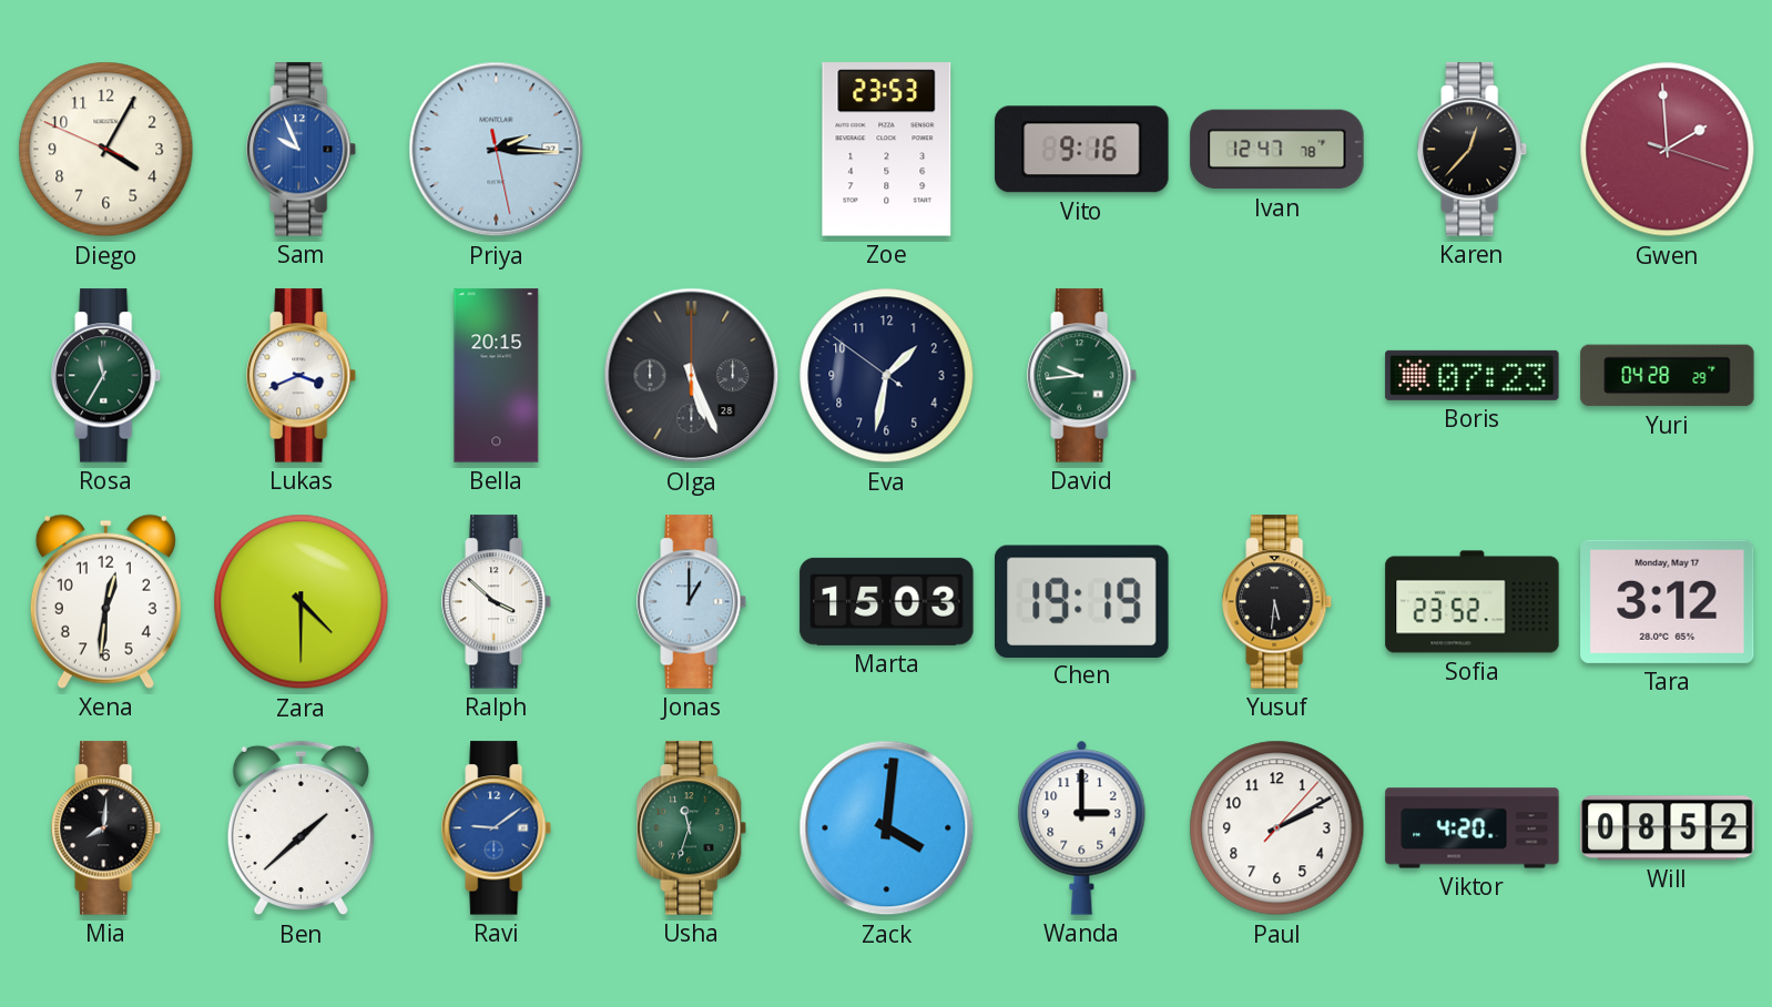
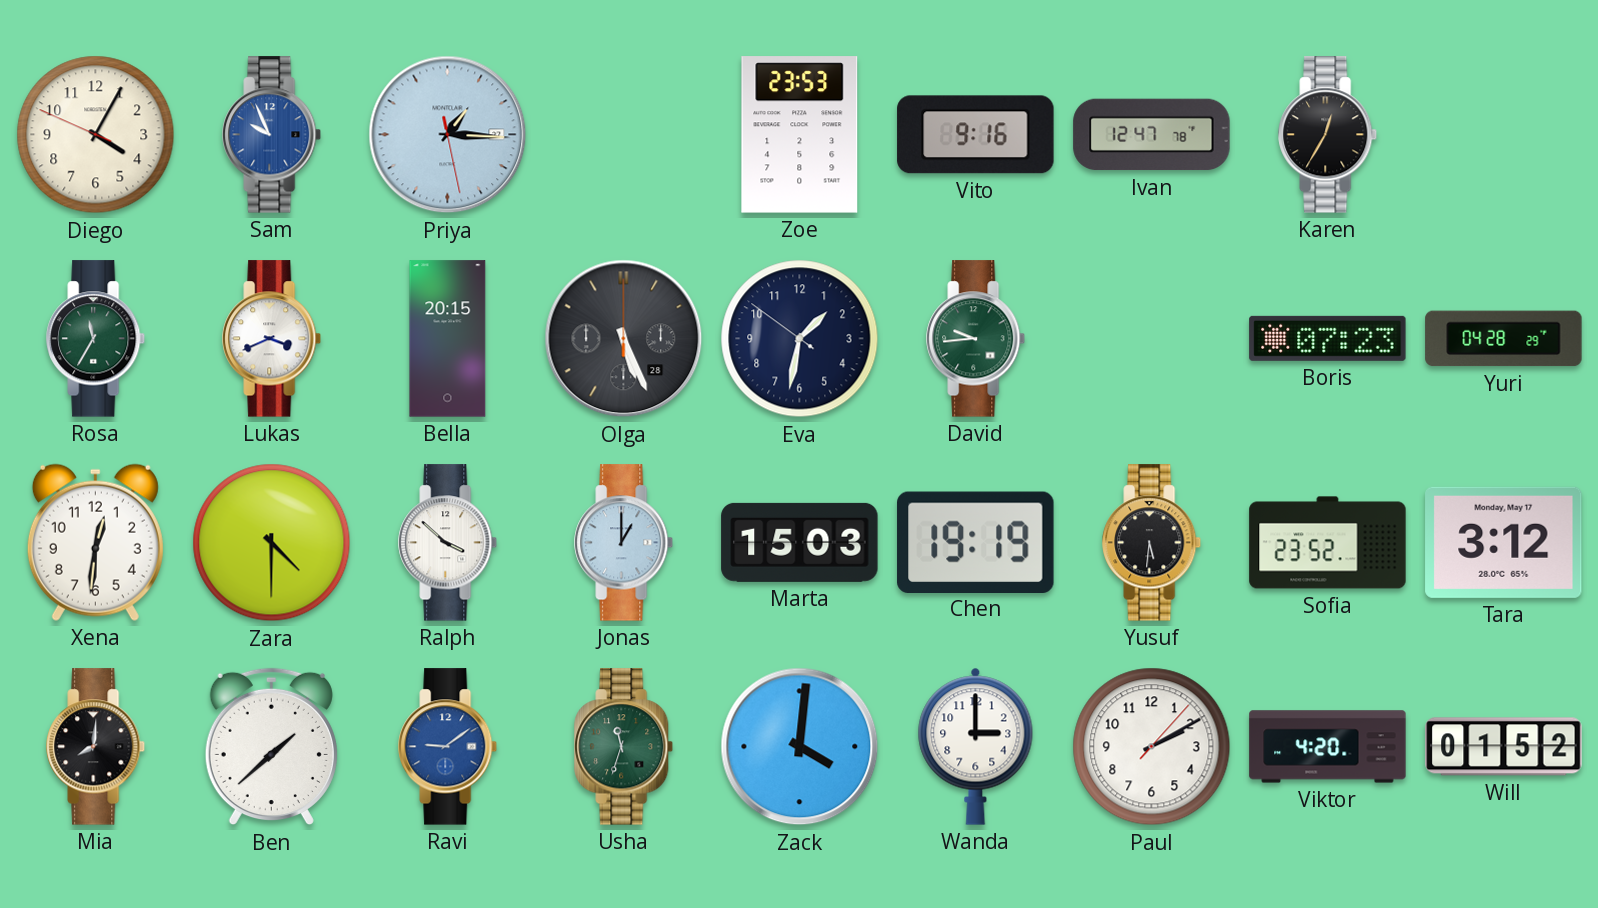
Priya: 2:15 -> 1:15 (448, 135)
Karen: 12:37 -> 12:35 (1328, 135)
Gwen: 1:59 -> none (1668, 150)
Will: 08:52 -> 01:52 (1504, 747)
